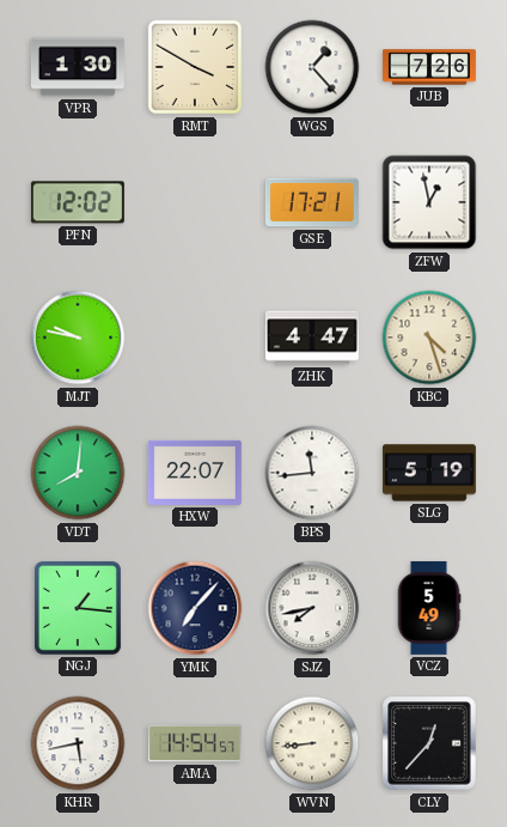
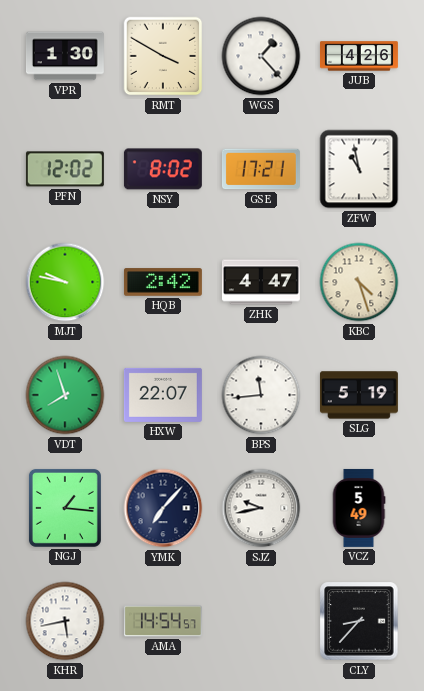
JUB: 7:26 -> 4:26 (359, 56)
NSY: none -> 8:02 (163, 169)
ZFW: 12:58 -> 10:58 (359, 169)
HQB: none -> 2:42 (163, 282)
VDT: 8:01 -> 7:57 (65, 395)
SJZ: 7:43 -> 9:43 (261, 508)
WVN: 8:44 -> none (312, 743)
CLY: 12:37 -> 8:37 (359, 621)
